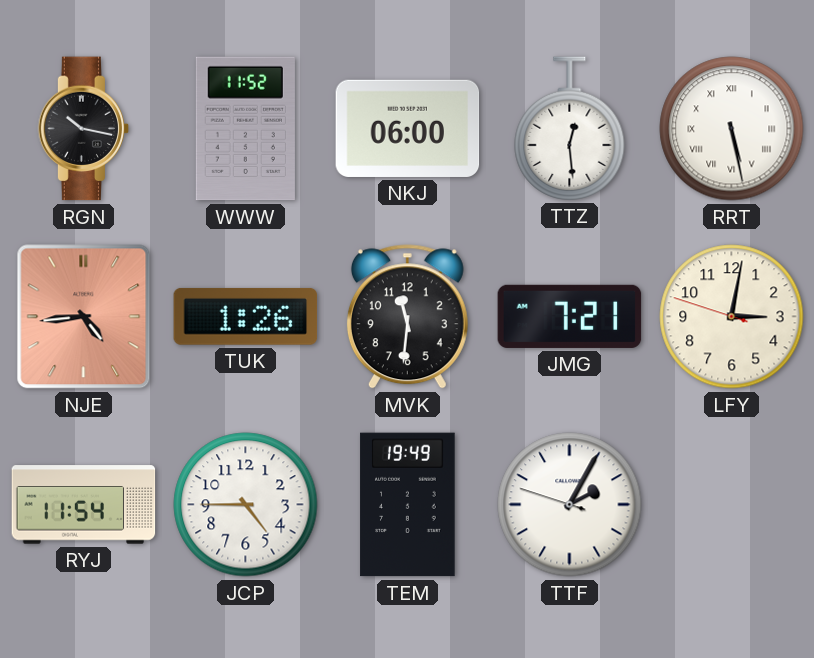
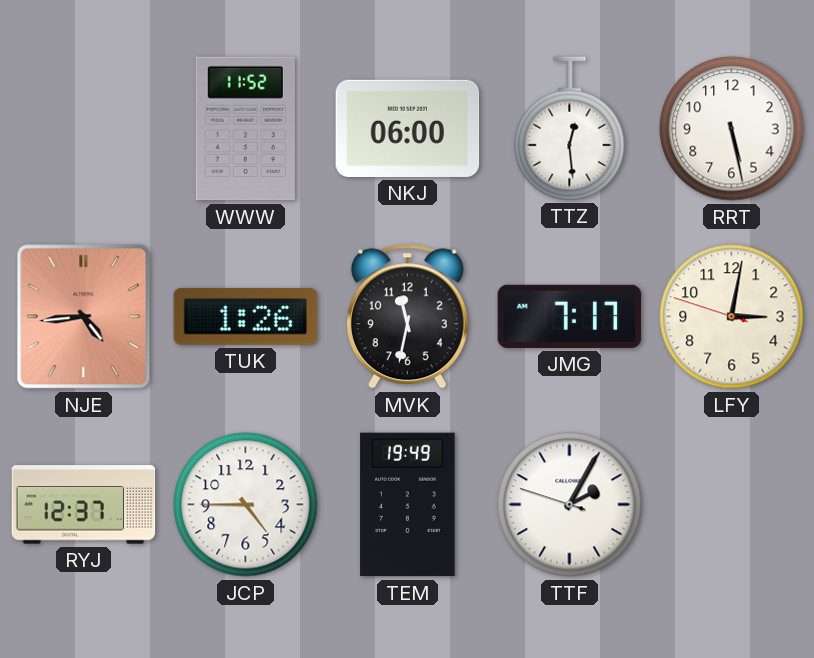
RGN: 10:17 -> none (84, 129)
RRT numerals: Roman -> Arabic (732, 129)
MVK: 11:31 -> 11:32 (407, 317)
JMG: 7:21 -> 7:17 (570, 316)
RYJ: 11:54 -> 12:37 (84, 505)
